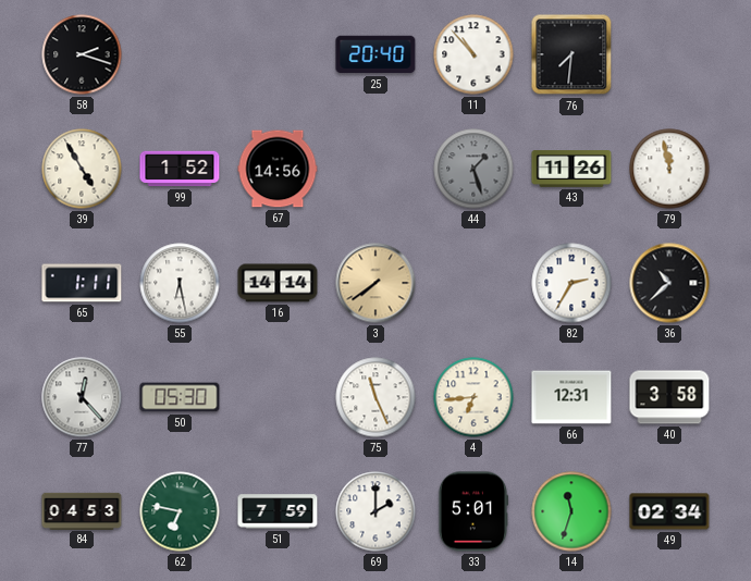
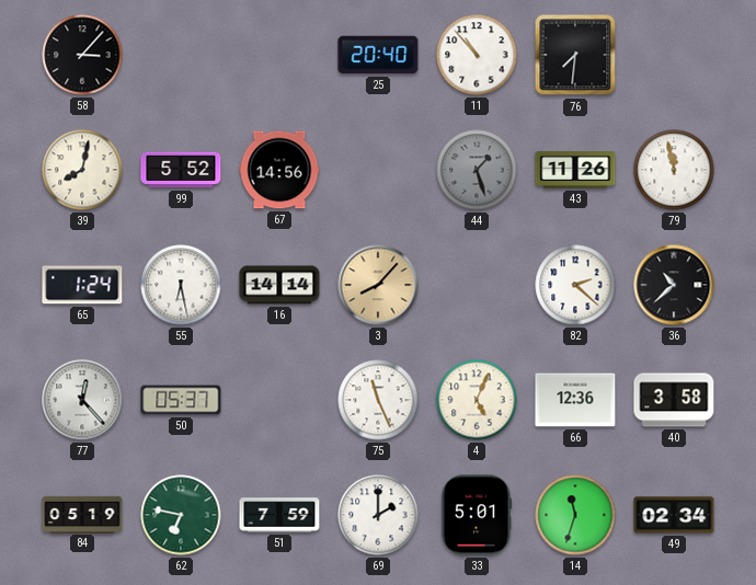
58: 2:18 -> 3:07 (82, 55)
39: 4:55 -> 8:02 (82, 170)
99: 1:52 -> 5:52 (181, 170)
65: 1:11 -> 1:24 (82, 285)
3: 7:39 -> 8:07 (378, 285)
82: 2:35 -> 2:22 (575, 285)
50: 05:30 -> 05:37 (181, 400)
4: 6:44 -> 5:04 (477, 400)
66: 12:31 -> 12:36 (575, 400)
84: 04:53 -> 05:19 (82, 514)
